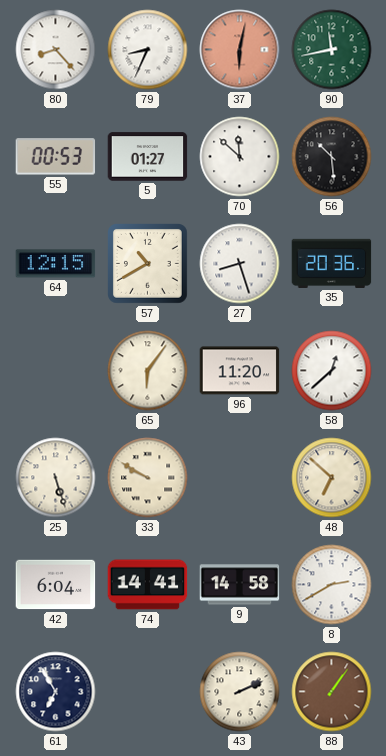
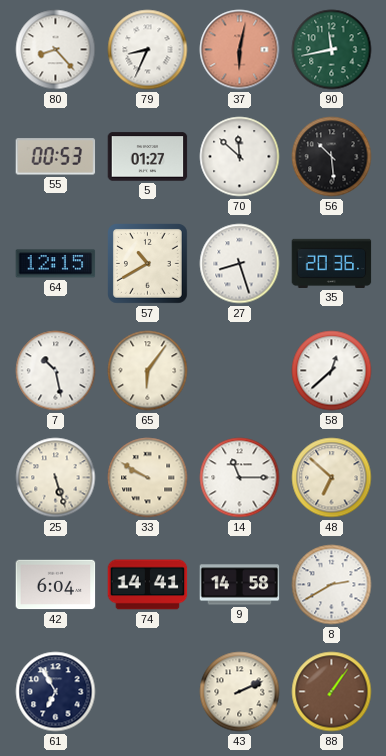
7: none -> 10:28 (56, 371)
96: 11:20 -> none (240, 371)
14: none -> 11:15 (240, 478)
